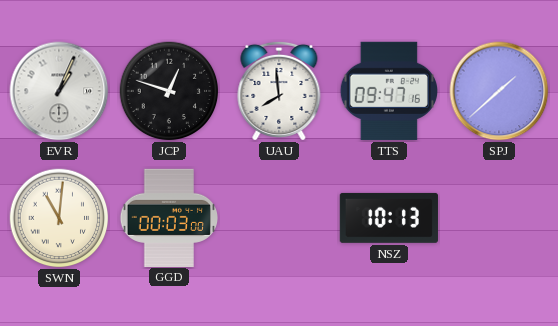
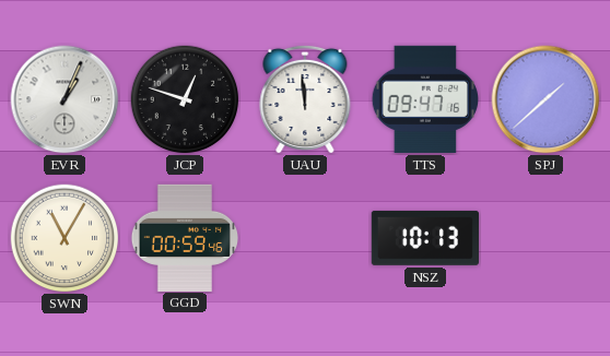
UAU: 7:59 -> 11:59 (305, 99)
SWN: 11:01 -> 11:05 (64, 238)
GGD: 00:03 -> 00:59 (184, 237)
